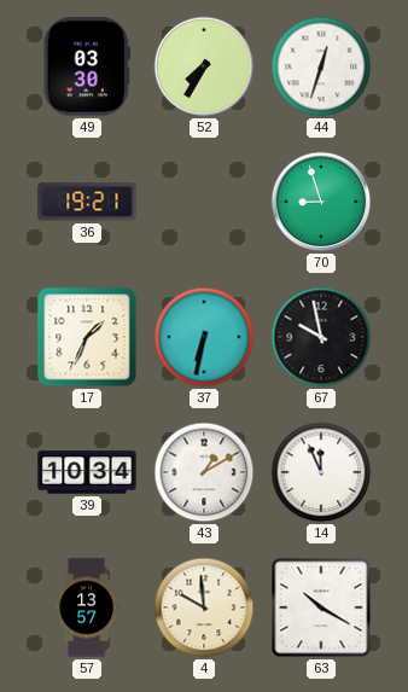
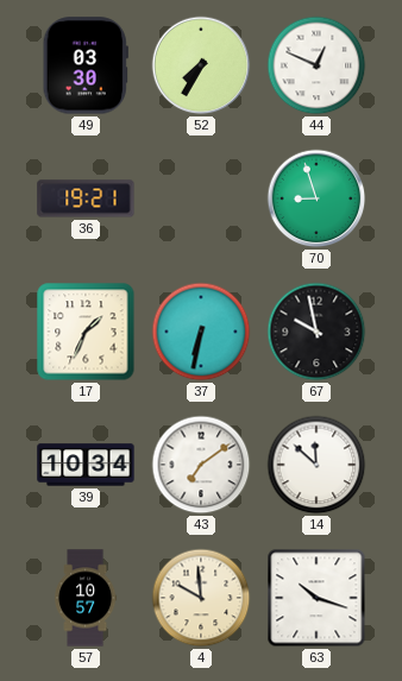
44: 12:33 -> 12:49 (316, 65)
43: 1:10 -> 7:09 (201, 465)
14: 11:56 -> 11:52 (316, 465)
57: 13:57 -> 10:57 (86, 598)
63: 10:20 -> 10:18 (316, 598)
